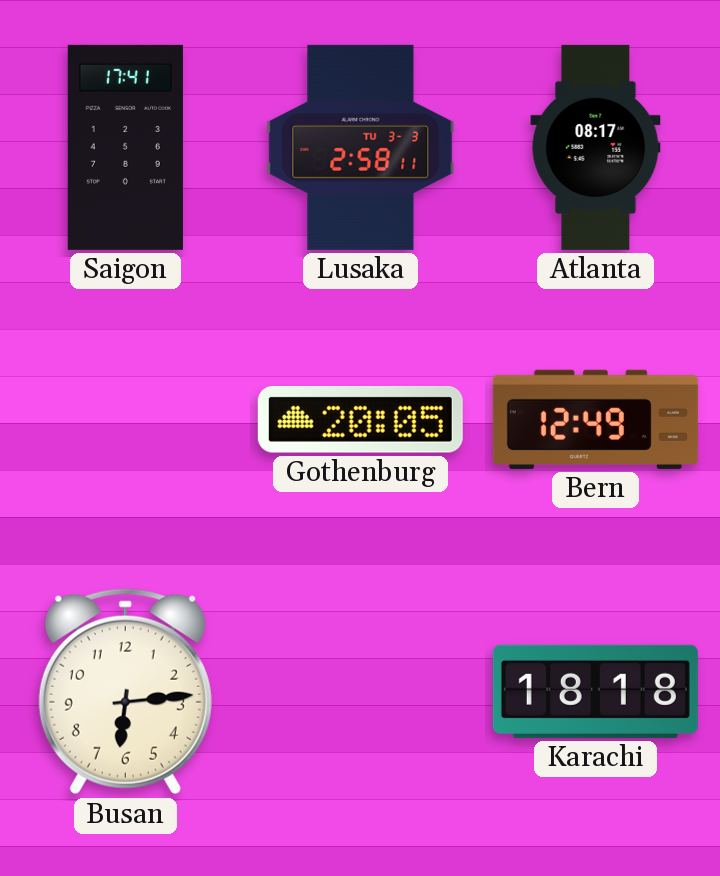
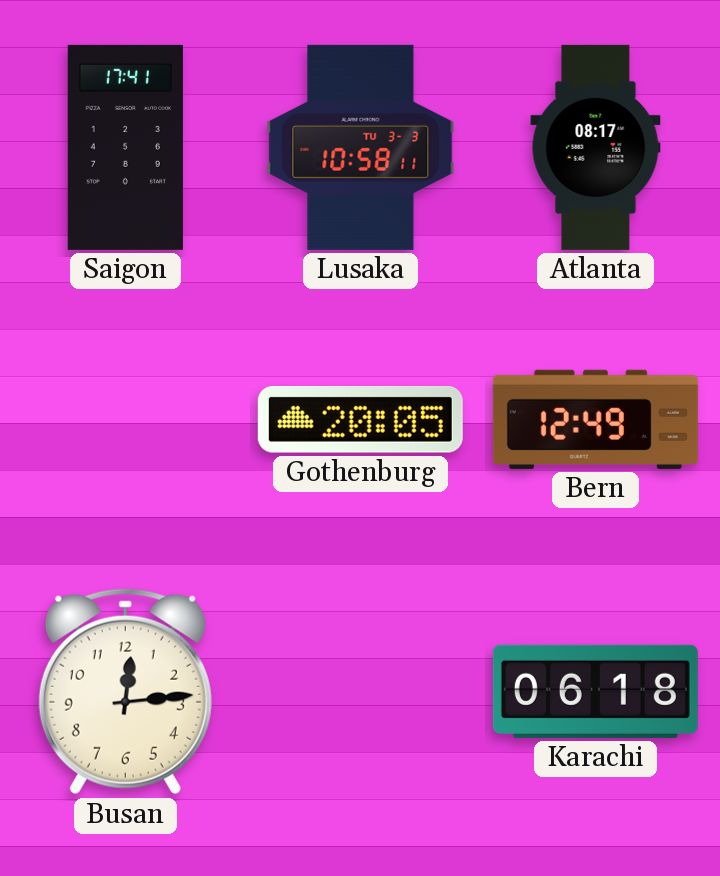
Lusaka: 2:58 -> 10:58 (361, 147)
Busan: 6:14 -> 12:14 (125, 692)
Karachi: 18:18 -> 06:18 (595, 691)
